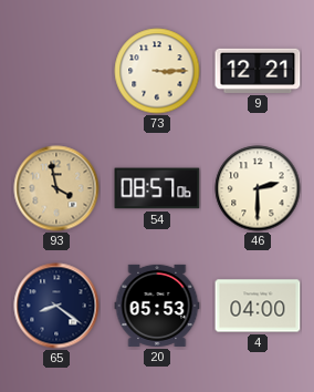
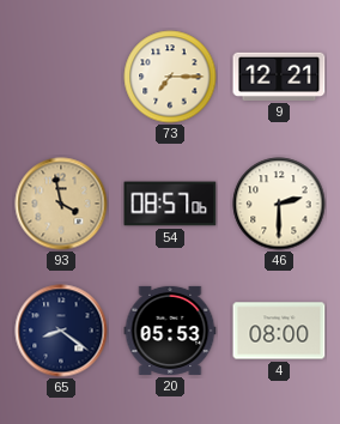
73: 3:15 -> 7:15 (170, 77)
4: 04:00 -> 08:00 (279, 331)
